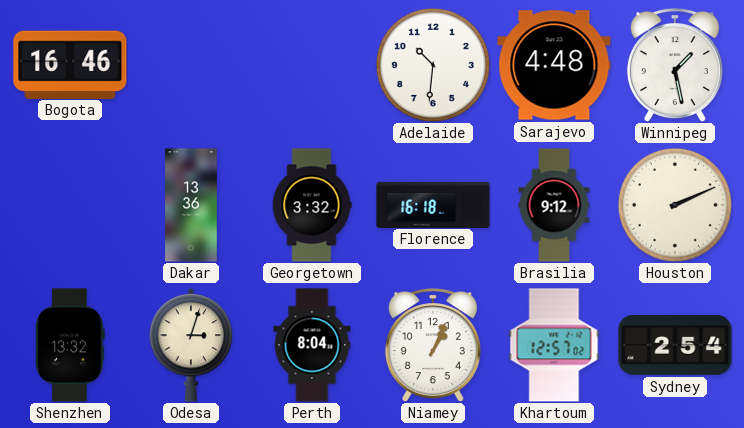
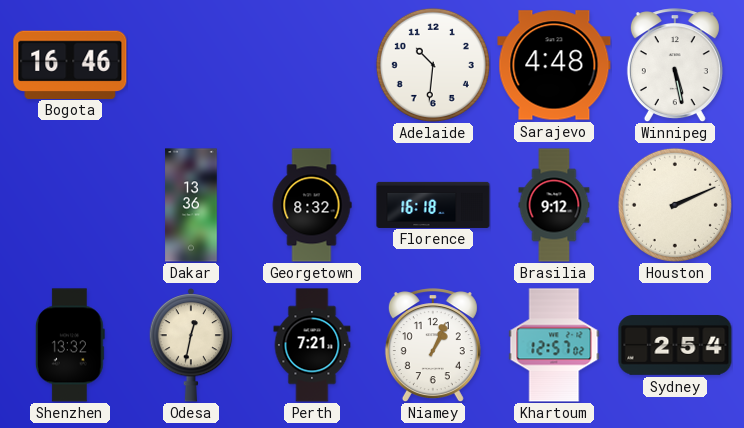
Winnipeg: 1:28 -> 5:28 (675, 65)
Georgetown: 3:32 -> 8:32 (312, 205)
Odesa: 3:03 -> 12:32 (191, 345)
Perth: 8:04 -> 7:21 (312, 345)
